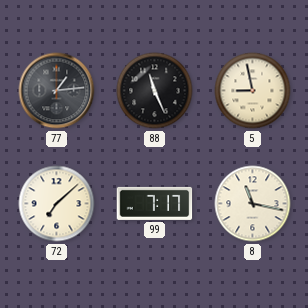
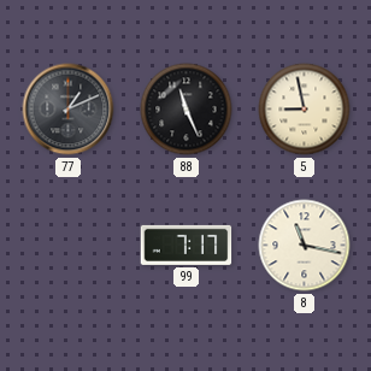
77: 1:14 -> 1:11 (69, 110)
72: 7:08 -> none (57, 204)
